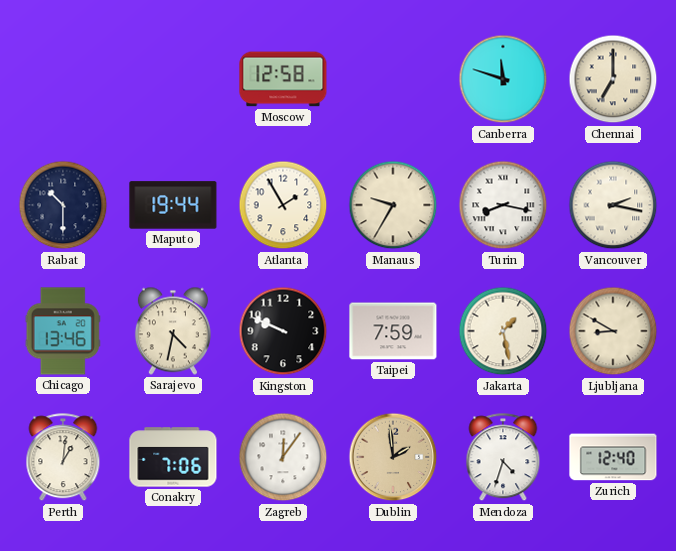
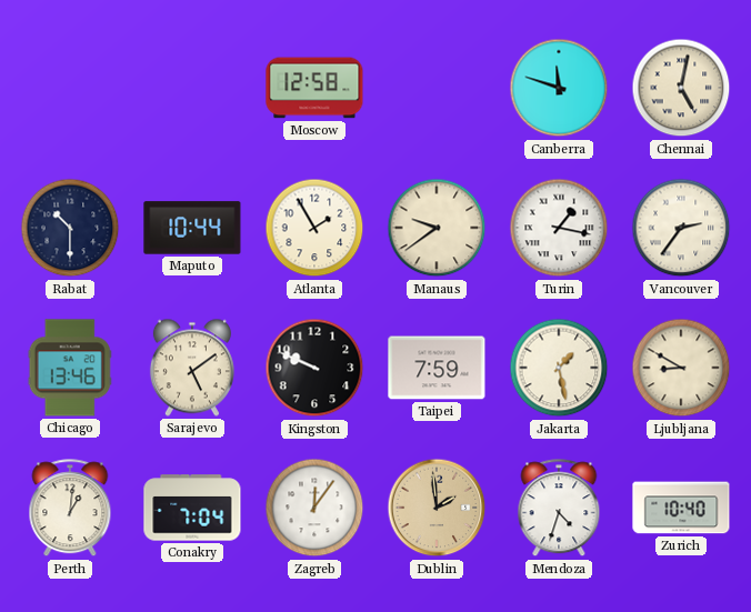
Chennai: 7:00 -> 5:02 (681, 88)
Maputo: 19:44 -> 10:44 (192, 228)
Manaus: 9:35 -> 9:39 (437, 228)
Turin: 8:17 -> 1:17 (559, 228)
Vancouver: 2:17 -> 2:36 (681, 228)
Sarajevo: 4:32 -> 5:09 (192, 368)
Conakry: 7:06 -> 7:04 (192, 508)
Zurich: 12:40 -> 10:40 (681, 508)
